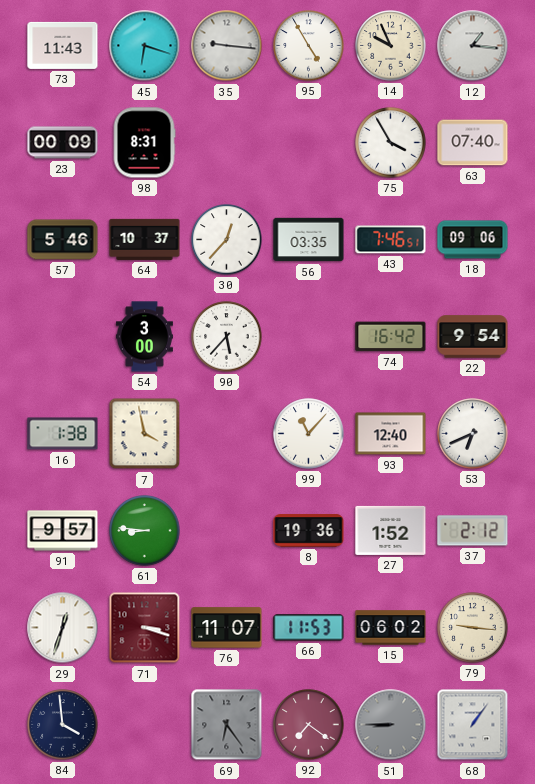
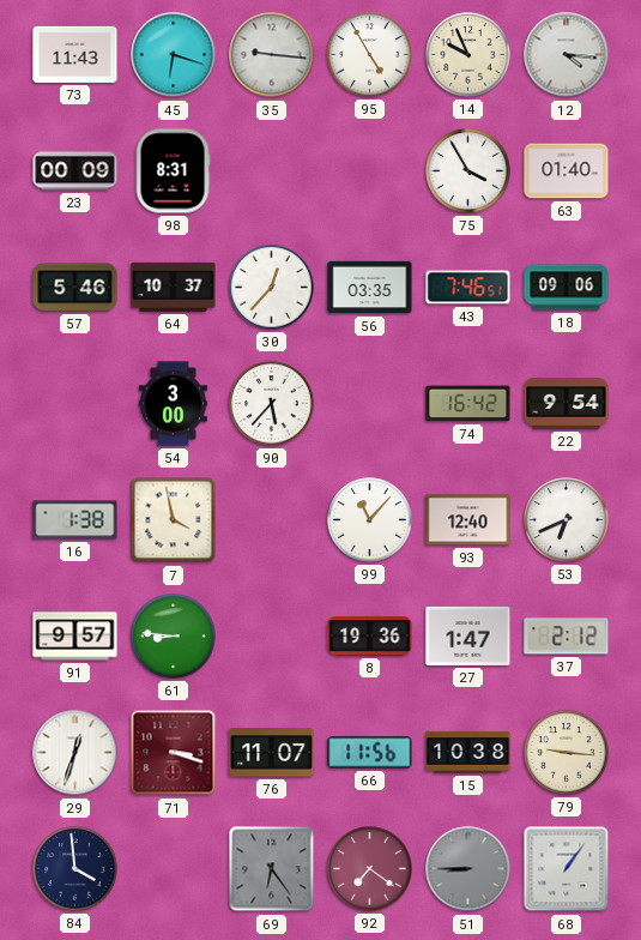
12: 1:16 -> 4:16 (567, 55)
63: 07:40 -> 01:40 (567, 171)
27: 1:52 -> 1:47 (468, 635)
66: 11:53 -> 11:56 (370, 753)
15: 06:02 -> 10:38 (468, 753)
